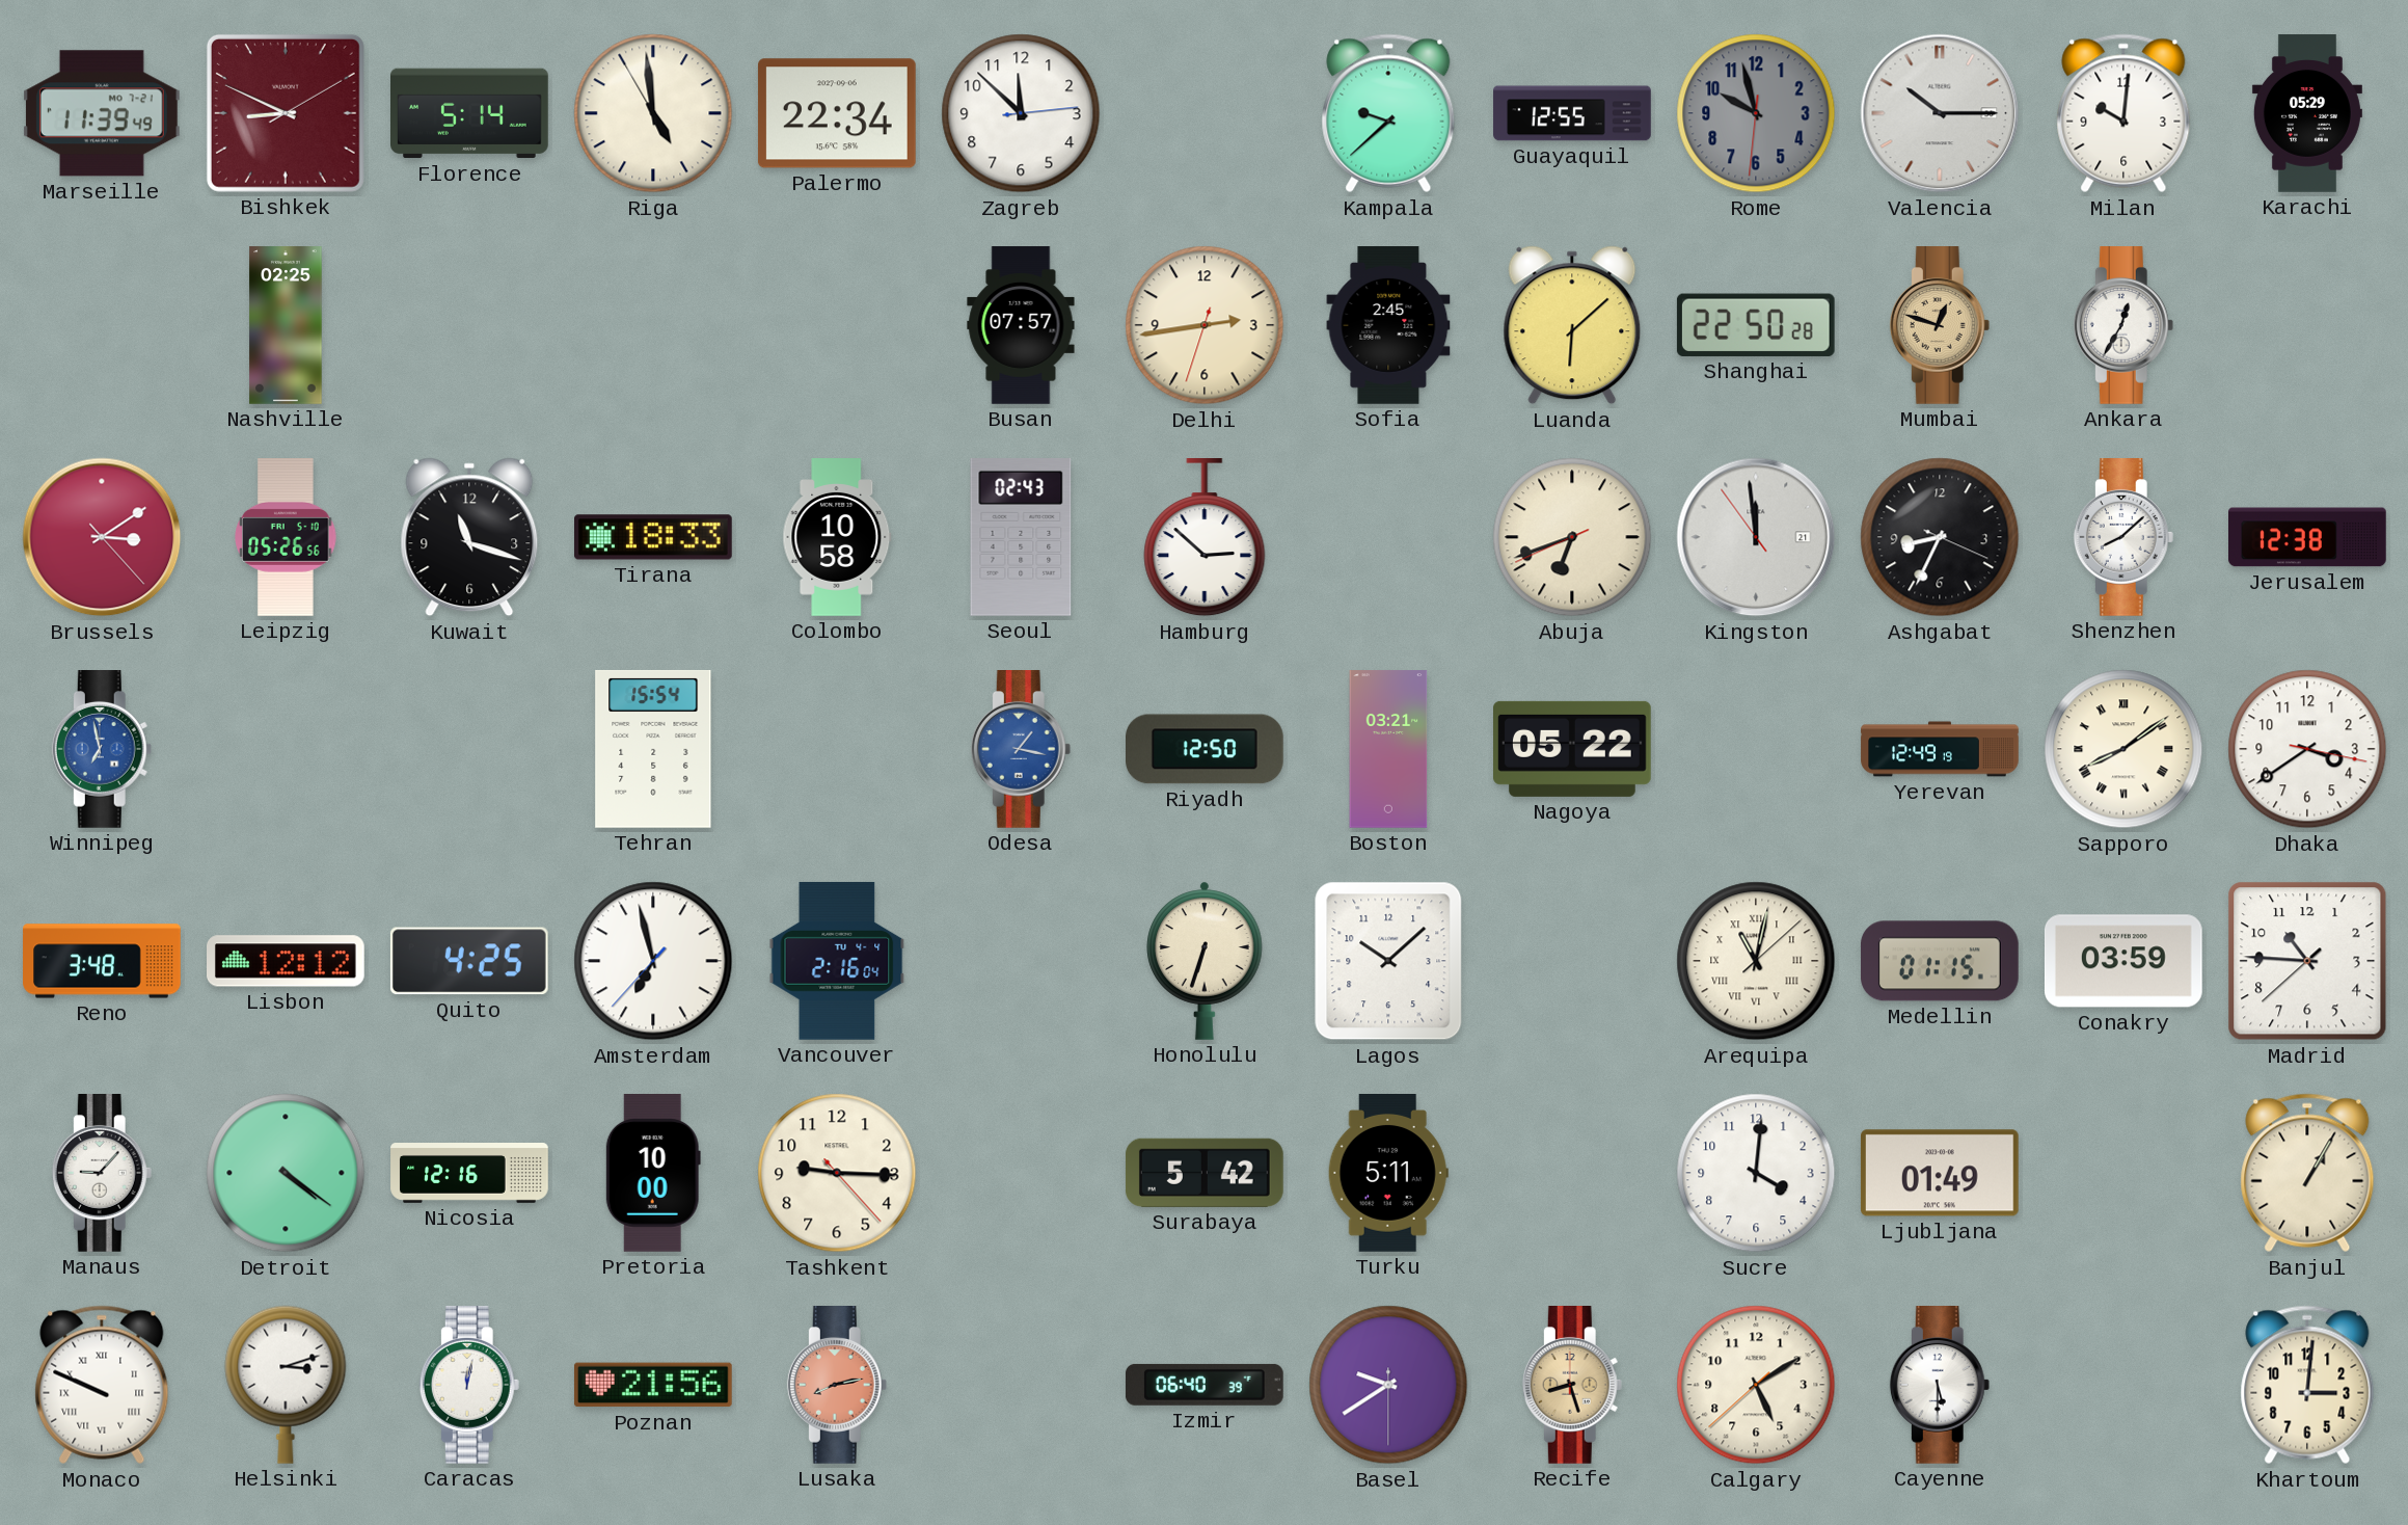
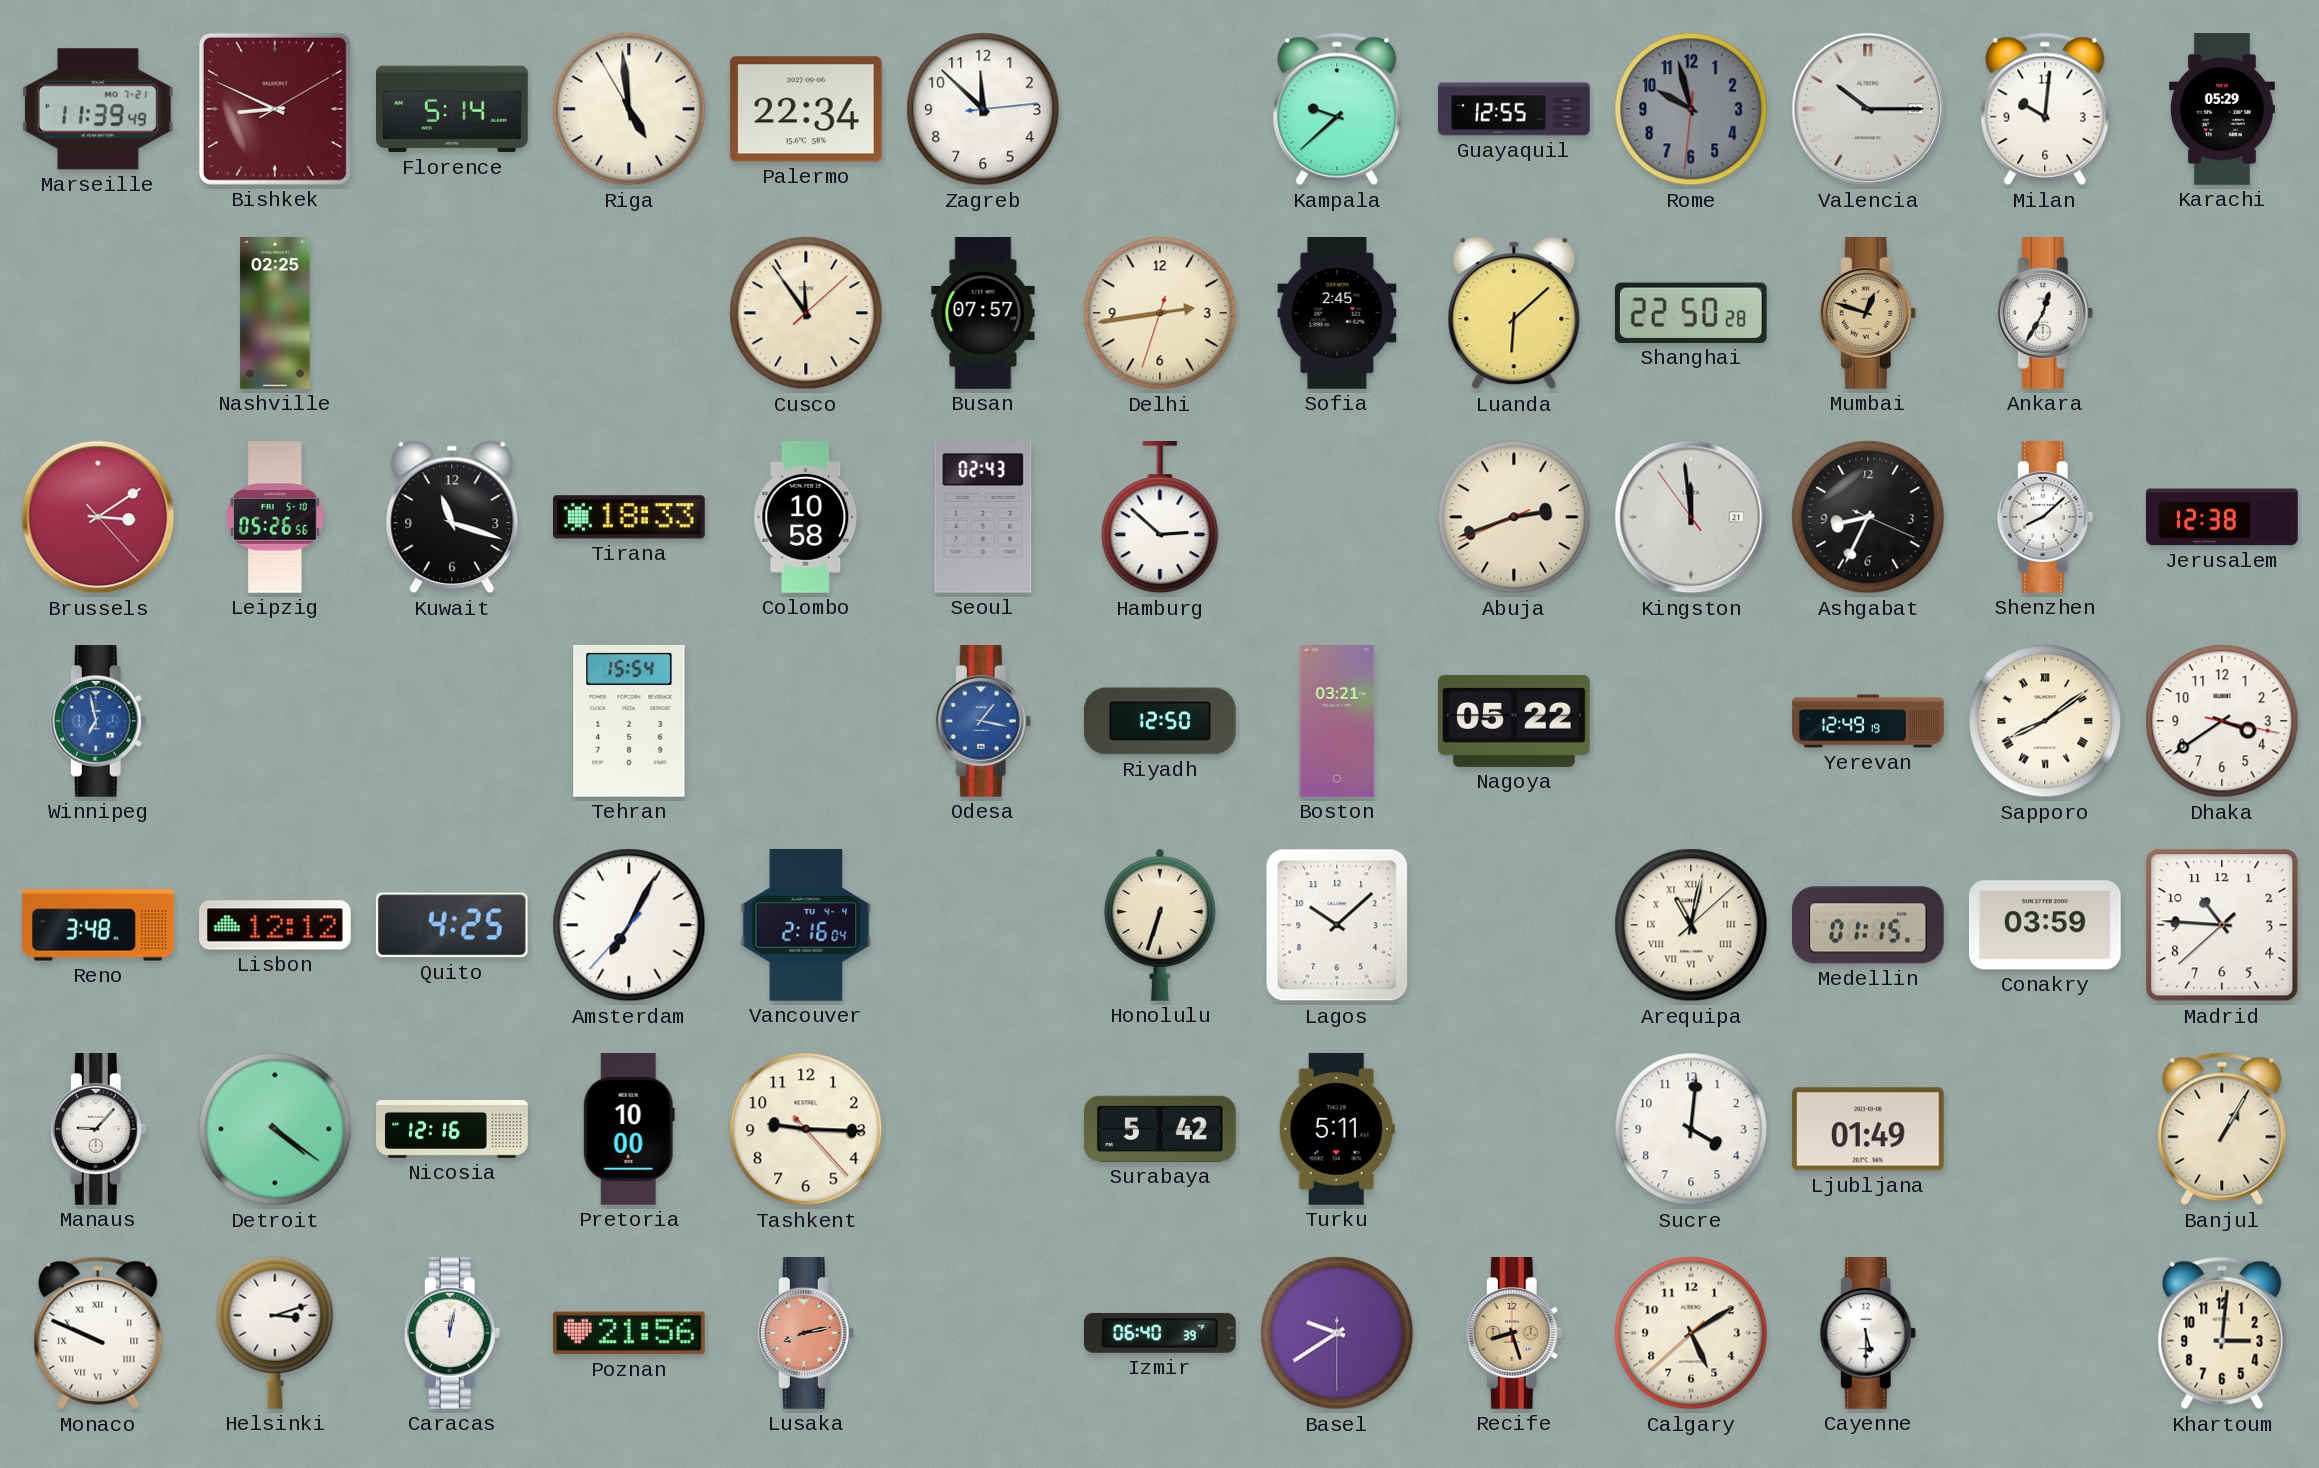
Cusco: none -> 11:54 (806, 313)
Abuja: 6:41 -> 2:41 (1514, 517)
Amsterdam: 6:57 -> 7:04 (629, 925)
